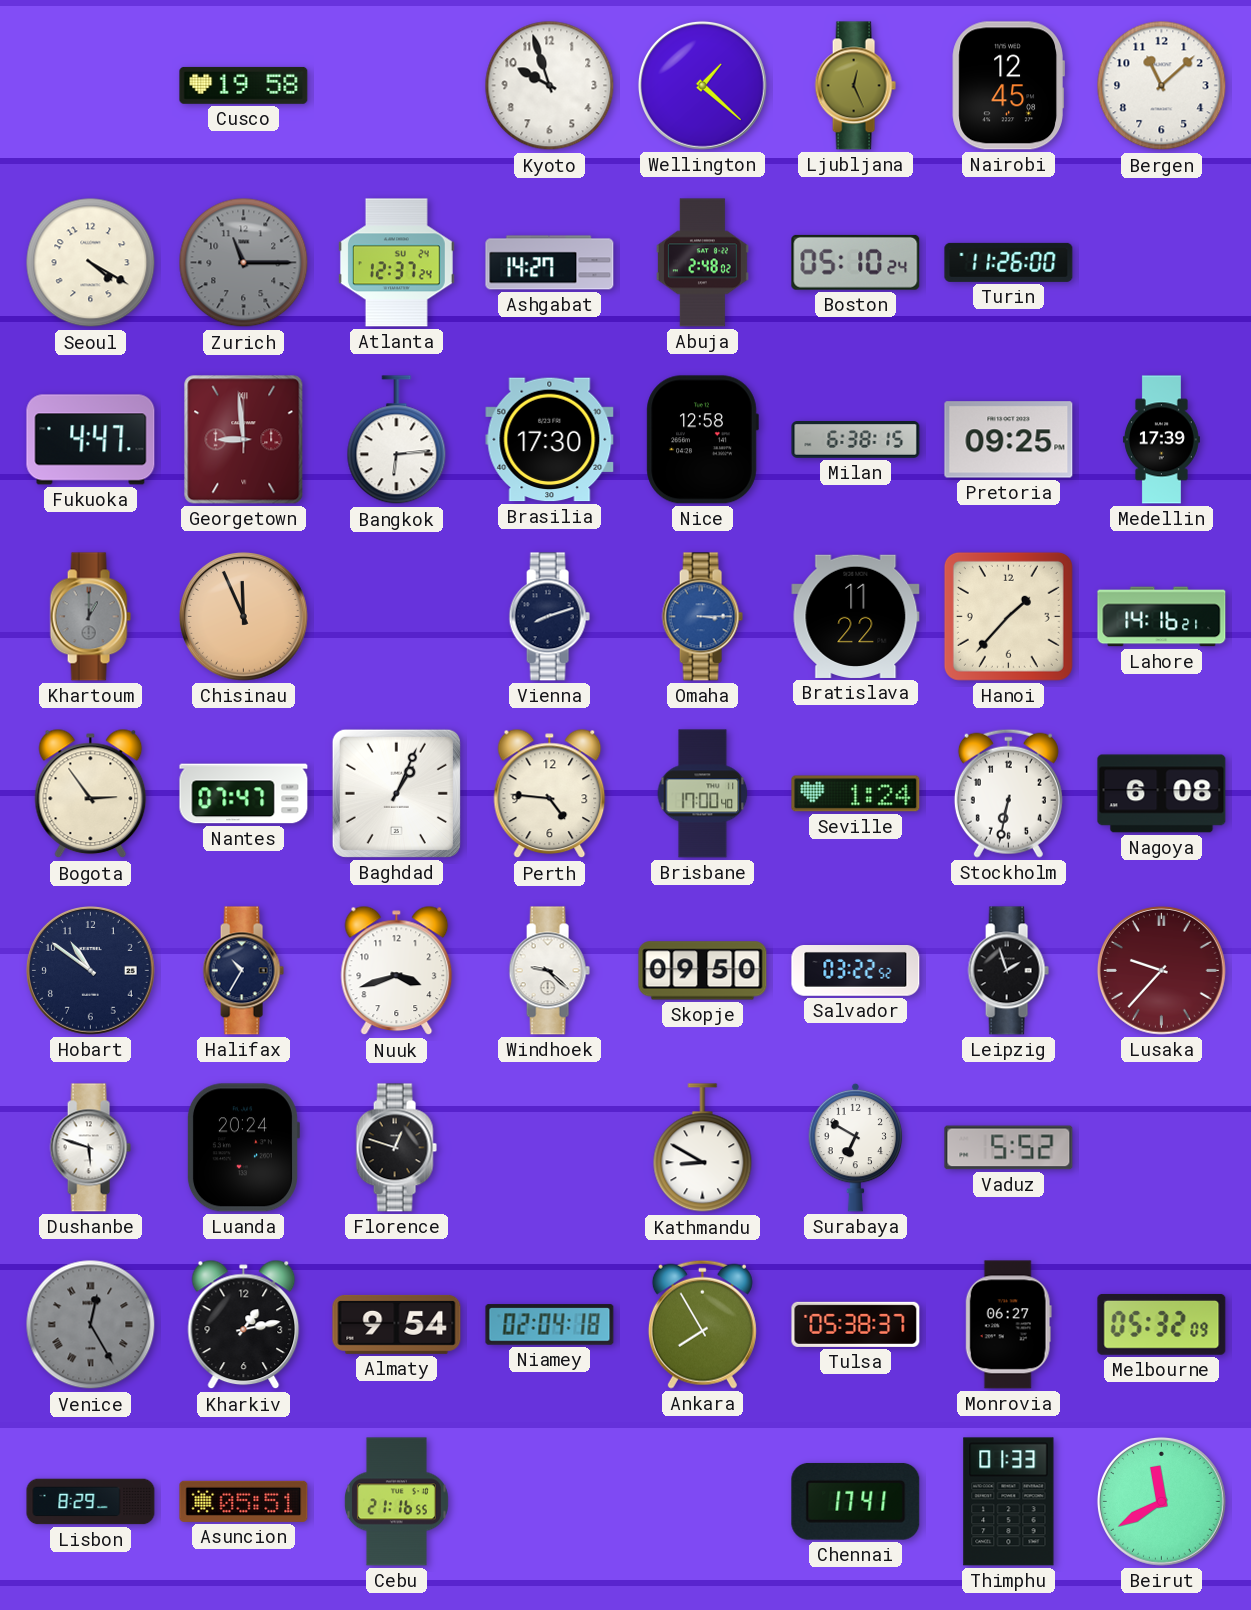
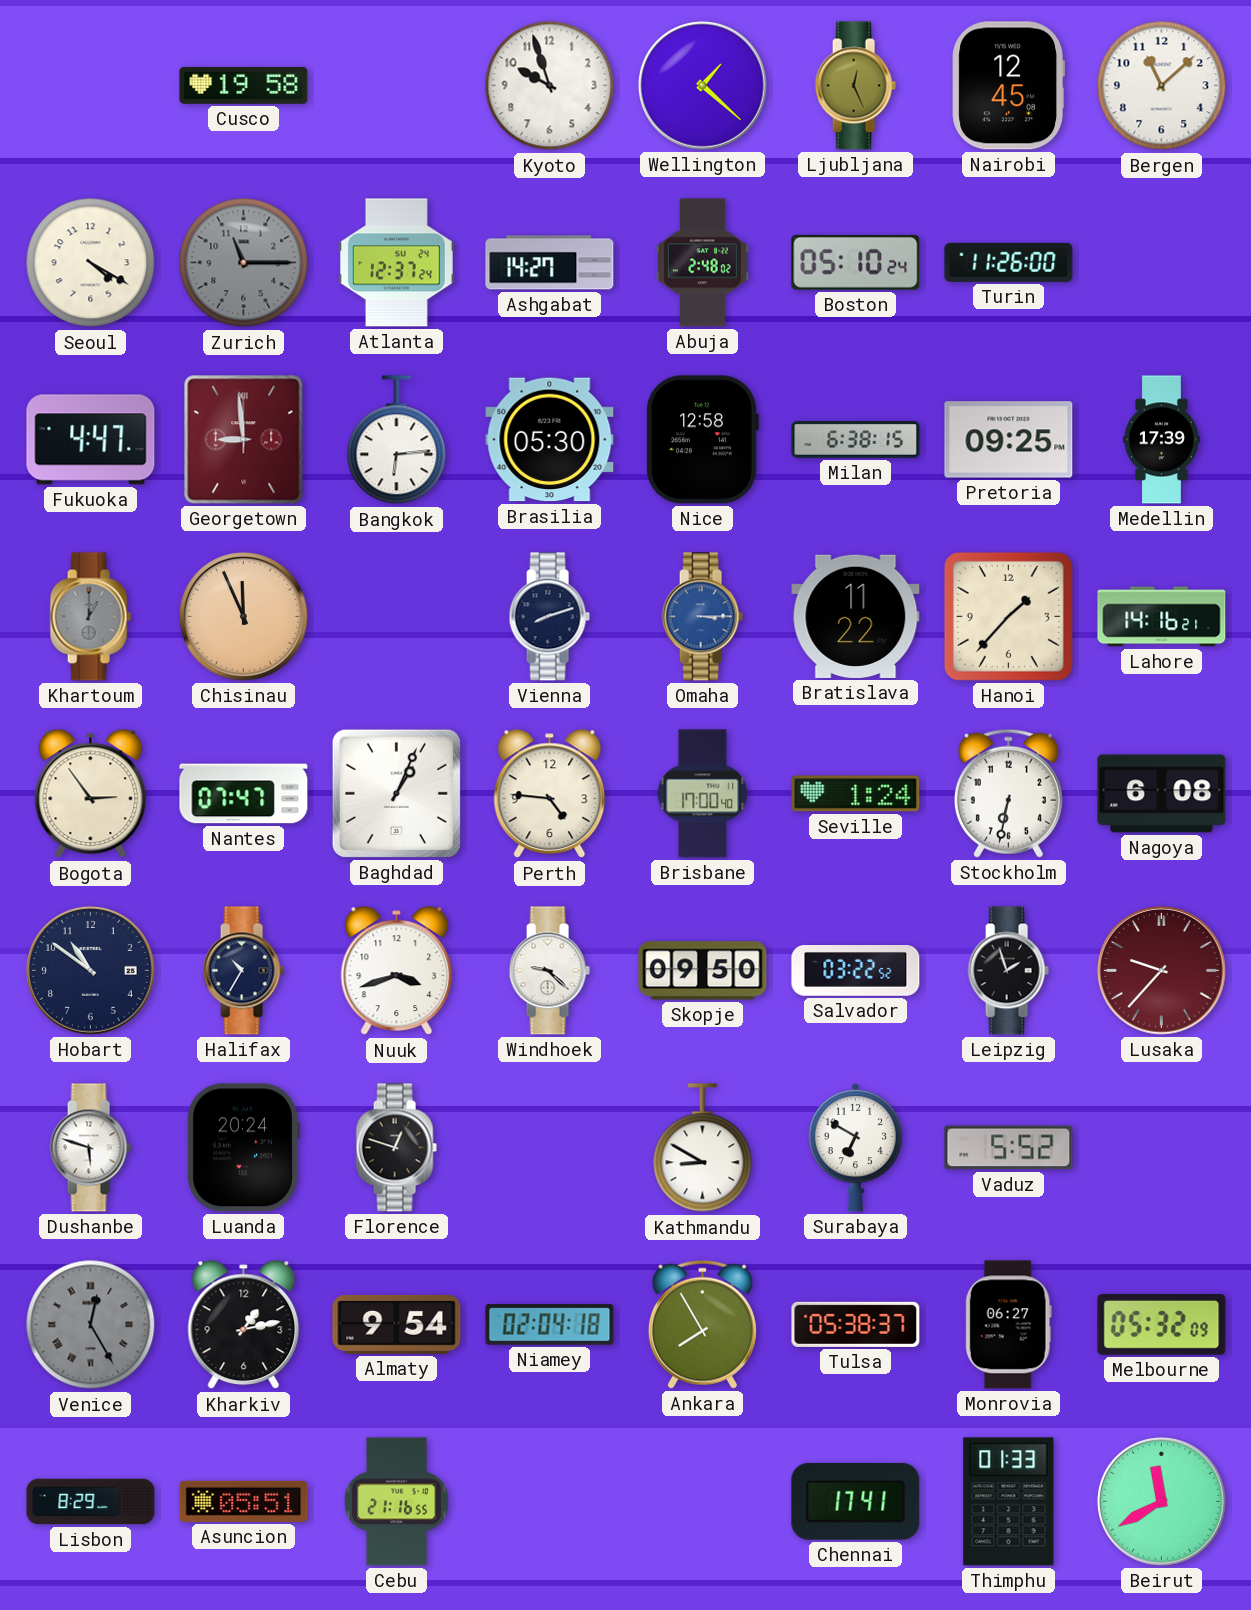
Brasilia: 17:30 -> 05:30 (550, 440)
